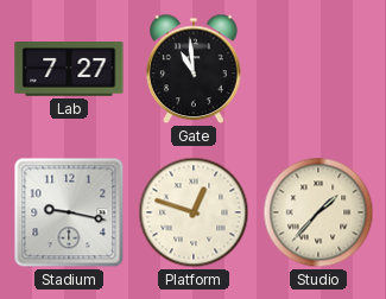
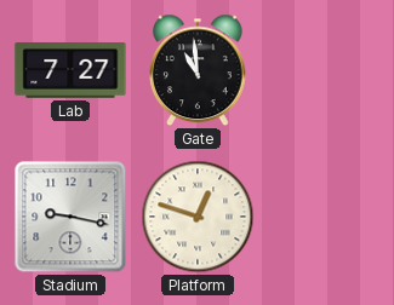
Studio: 1:37 -> none (318, 212)
